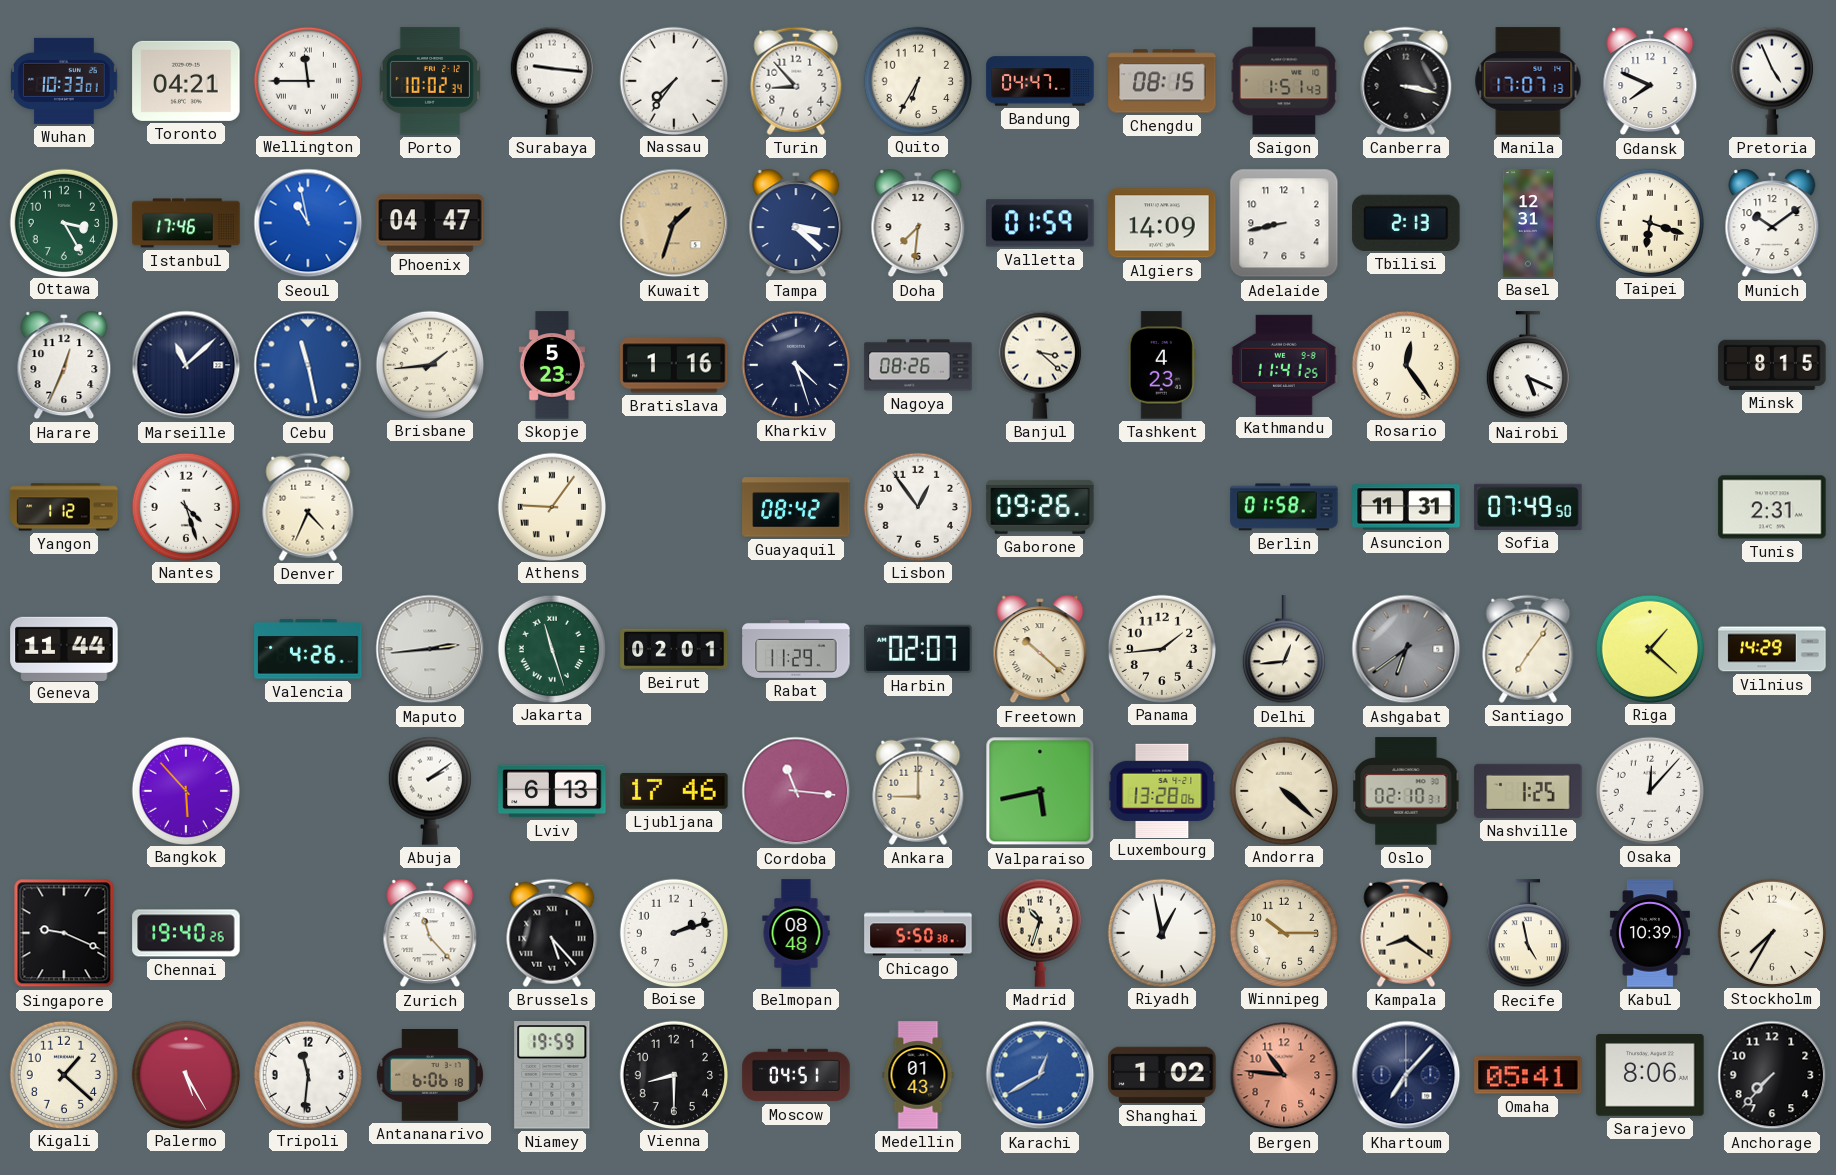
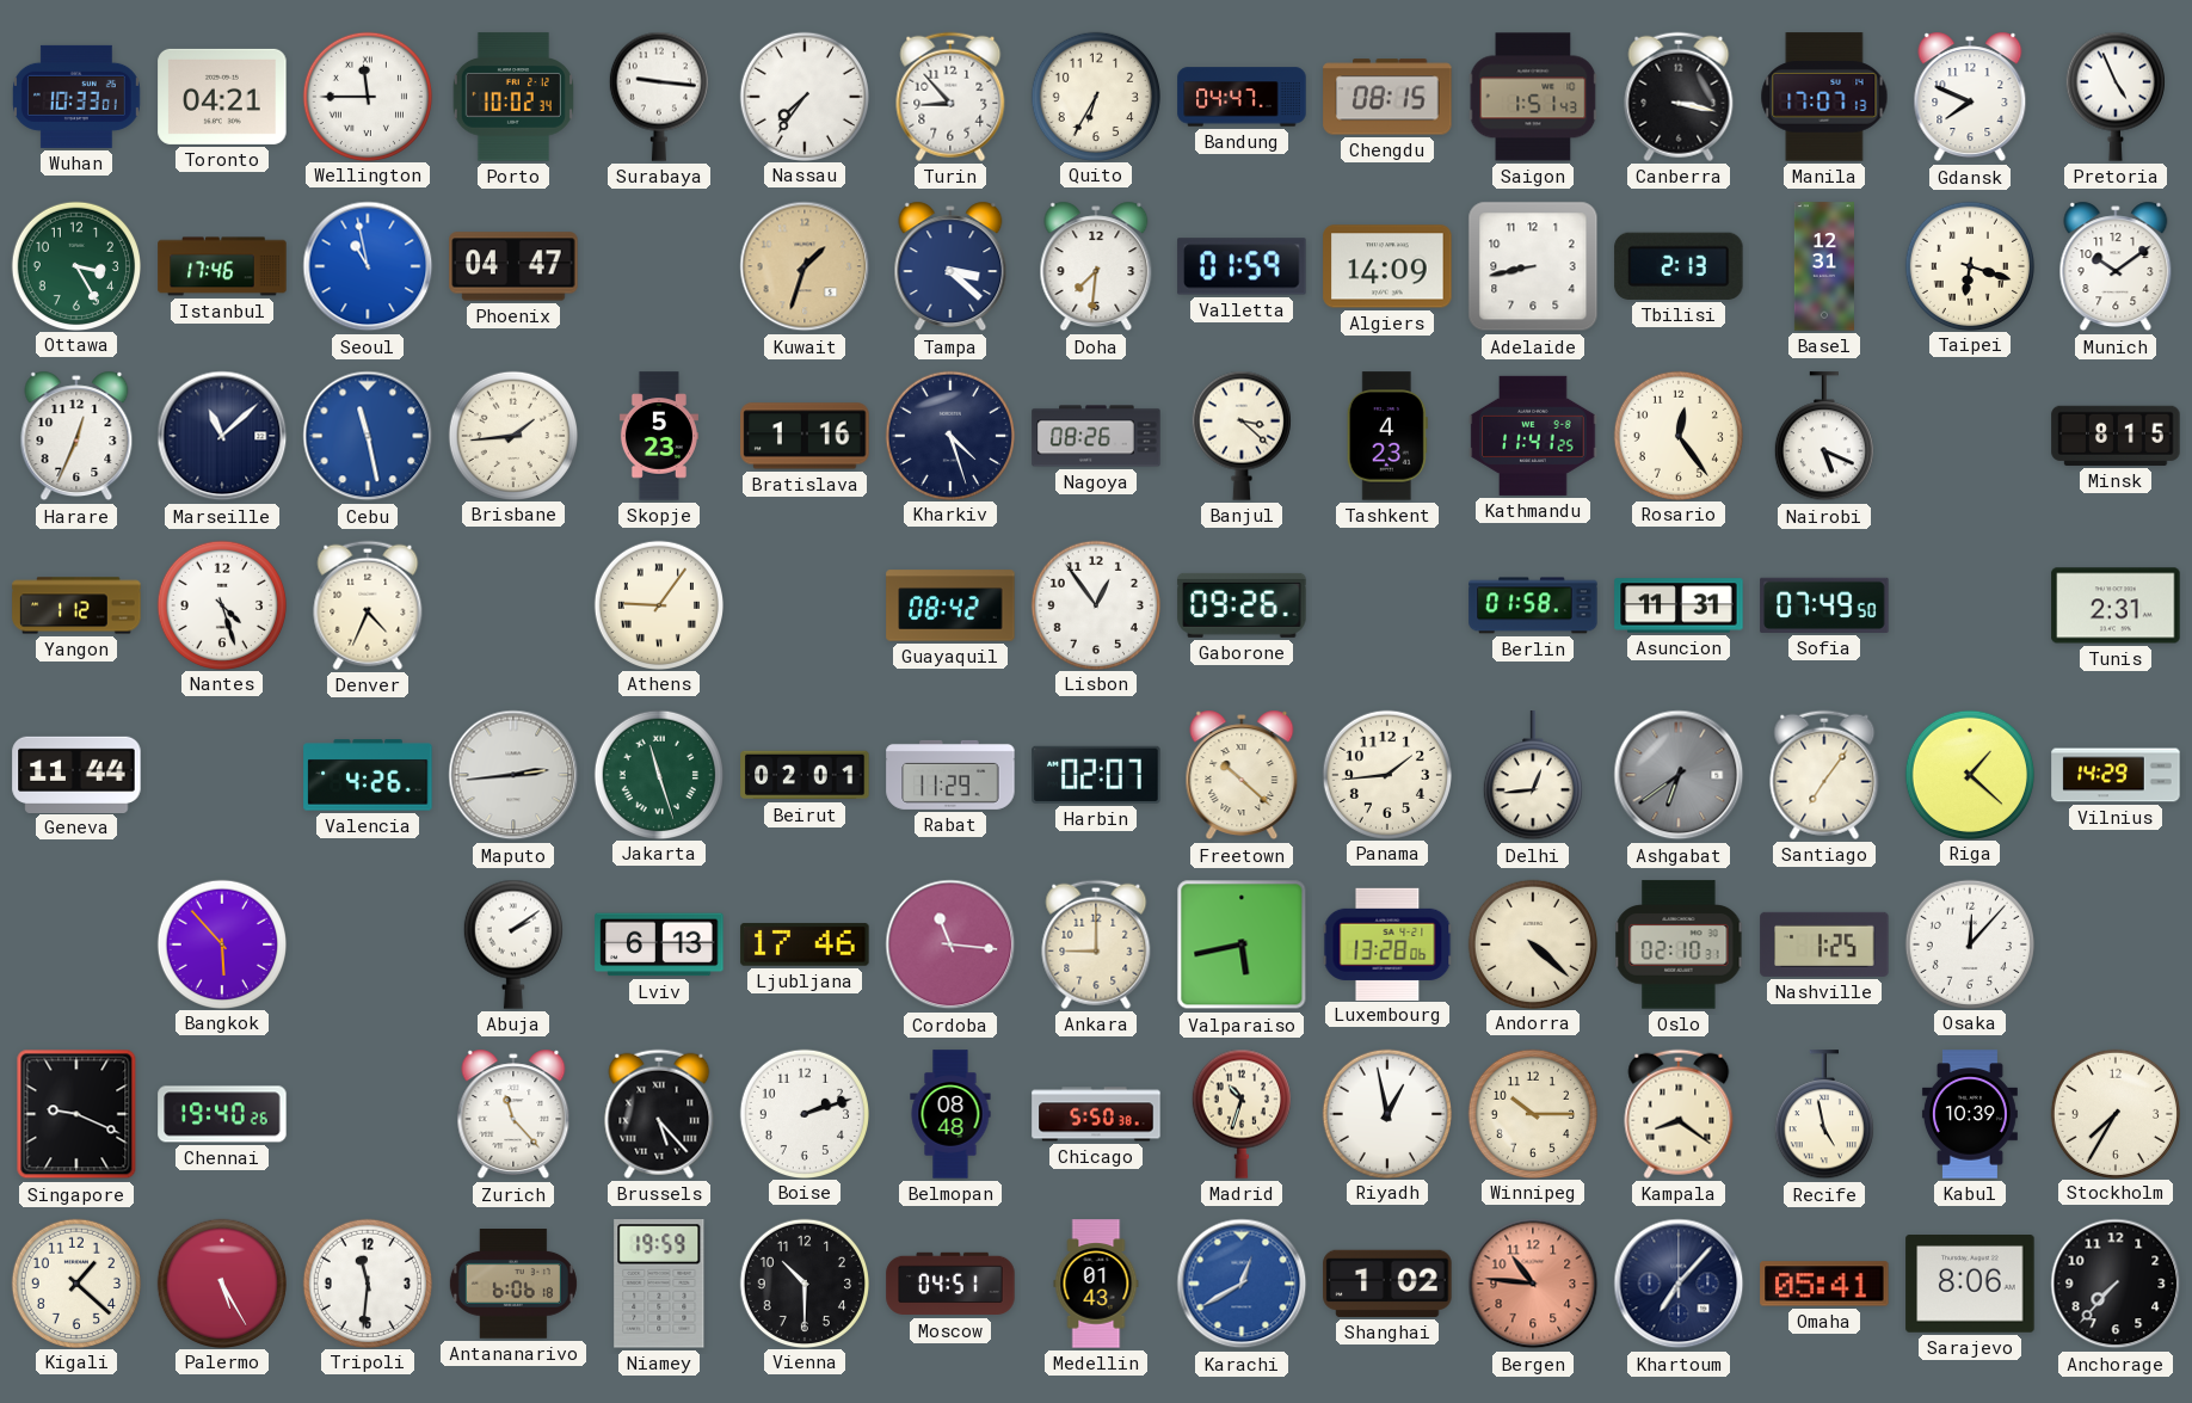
Vienna: 8:30 -> 10:30 (803, 1282)
